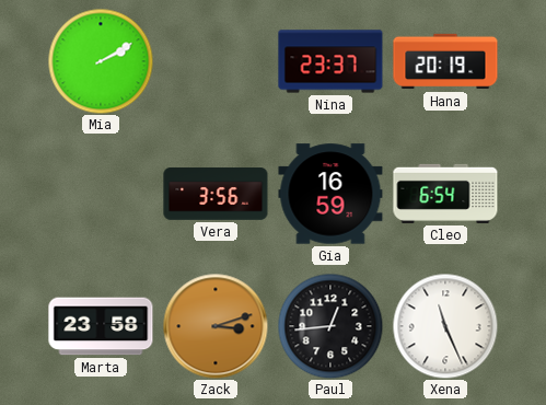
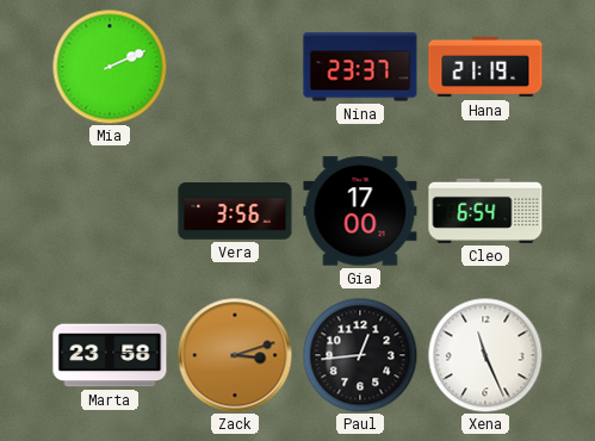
Mia: 2:10 -> 2:11 (110, 67)
Hana: 20:19 -> 21:19 (485, 67)
Gia: 16:59 -> 17:00 (360, 211)
